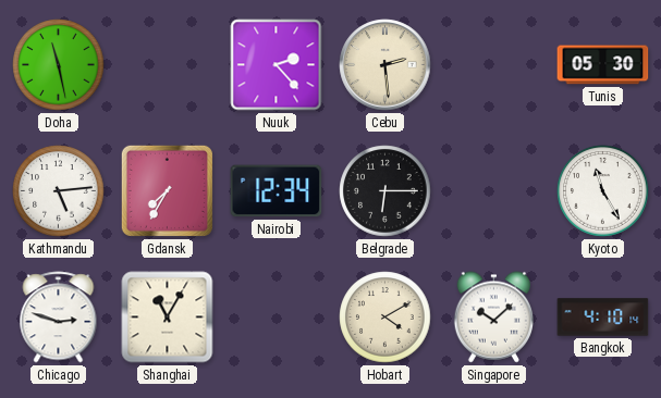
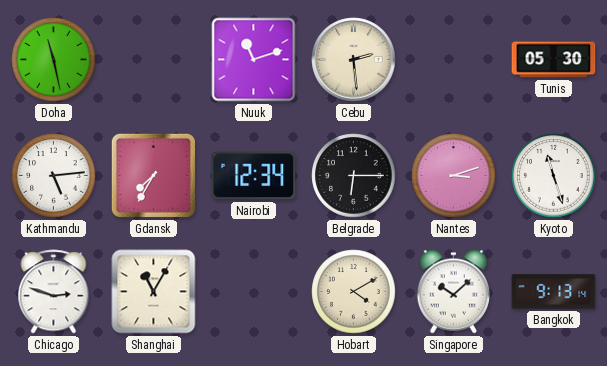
Nuuk: 2:23 -> 11:12 (254, 60)
Nantes: none -> 3:12 (454, 176)
Kyoto: 11:25 -> 11:27 (554, 176)
Bangkok: 4:10 -> 9:13 (554, 292)
